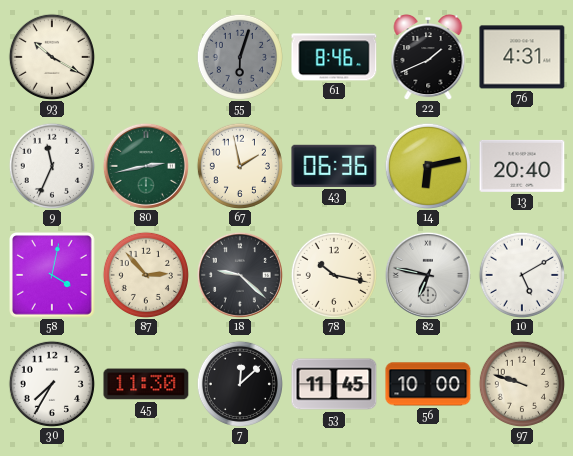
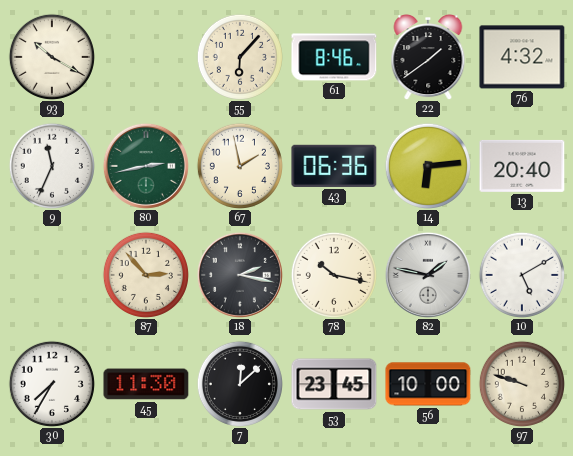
55: 6:03 -> 6:07 (240, 57)
55 dial: grey -> cream (240, 57)
22: 1:41 -> 1:39 (428, 58)
76: 4:31 -> 4:32 (522, 57)
14: 6:13 -> 6:14 (428, 166)
58: 4:02 -> none (53, 276)
18: 9:22 -> 2:17 (240, 275)
82: 6:47 -> 1:47 (428, 275)
53: 11:45 -> 23:45 (334, 384)
